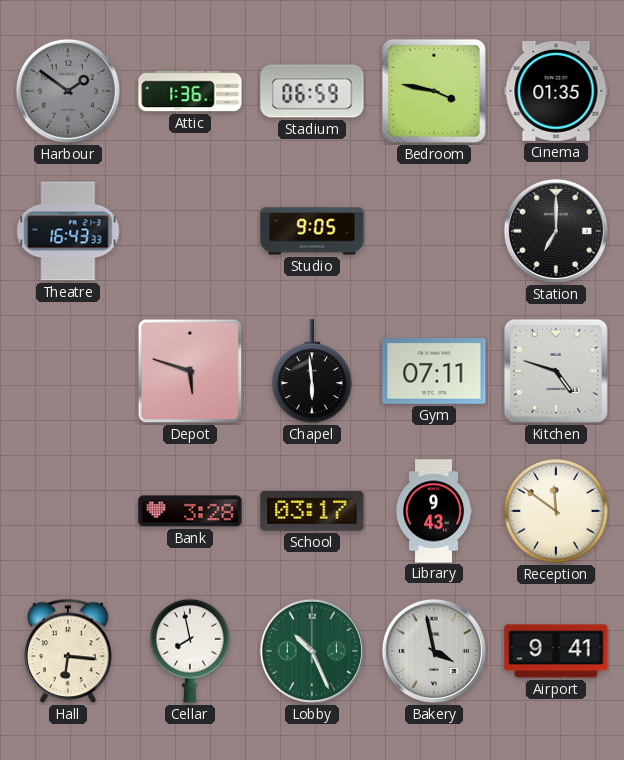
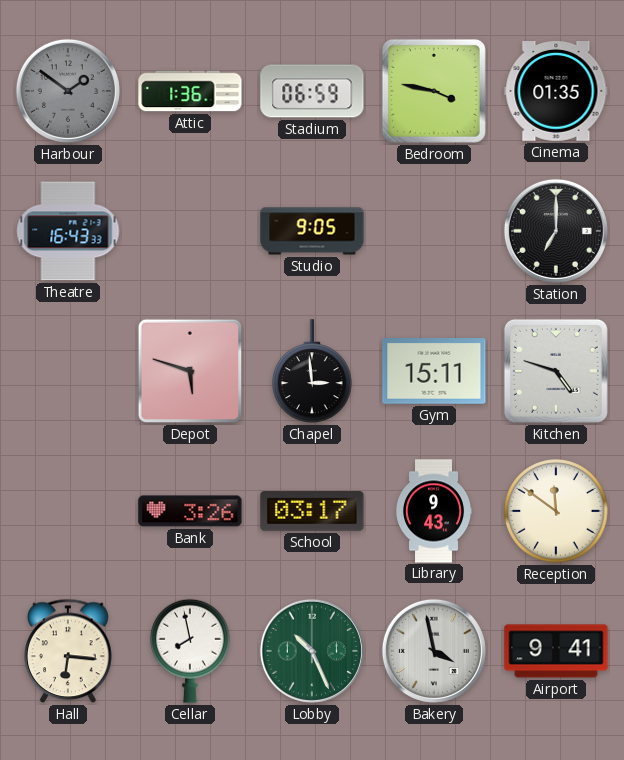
Chapel: 5:59 -> 2:59 (313, 371)
Gym: 07:11 -> 15:11 (434, 372)
Bank: 3:28 -> 3:26 (190, 511)
